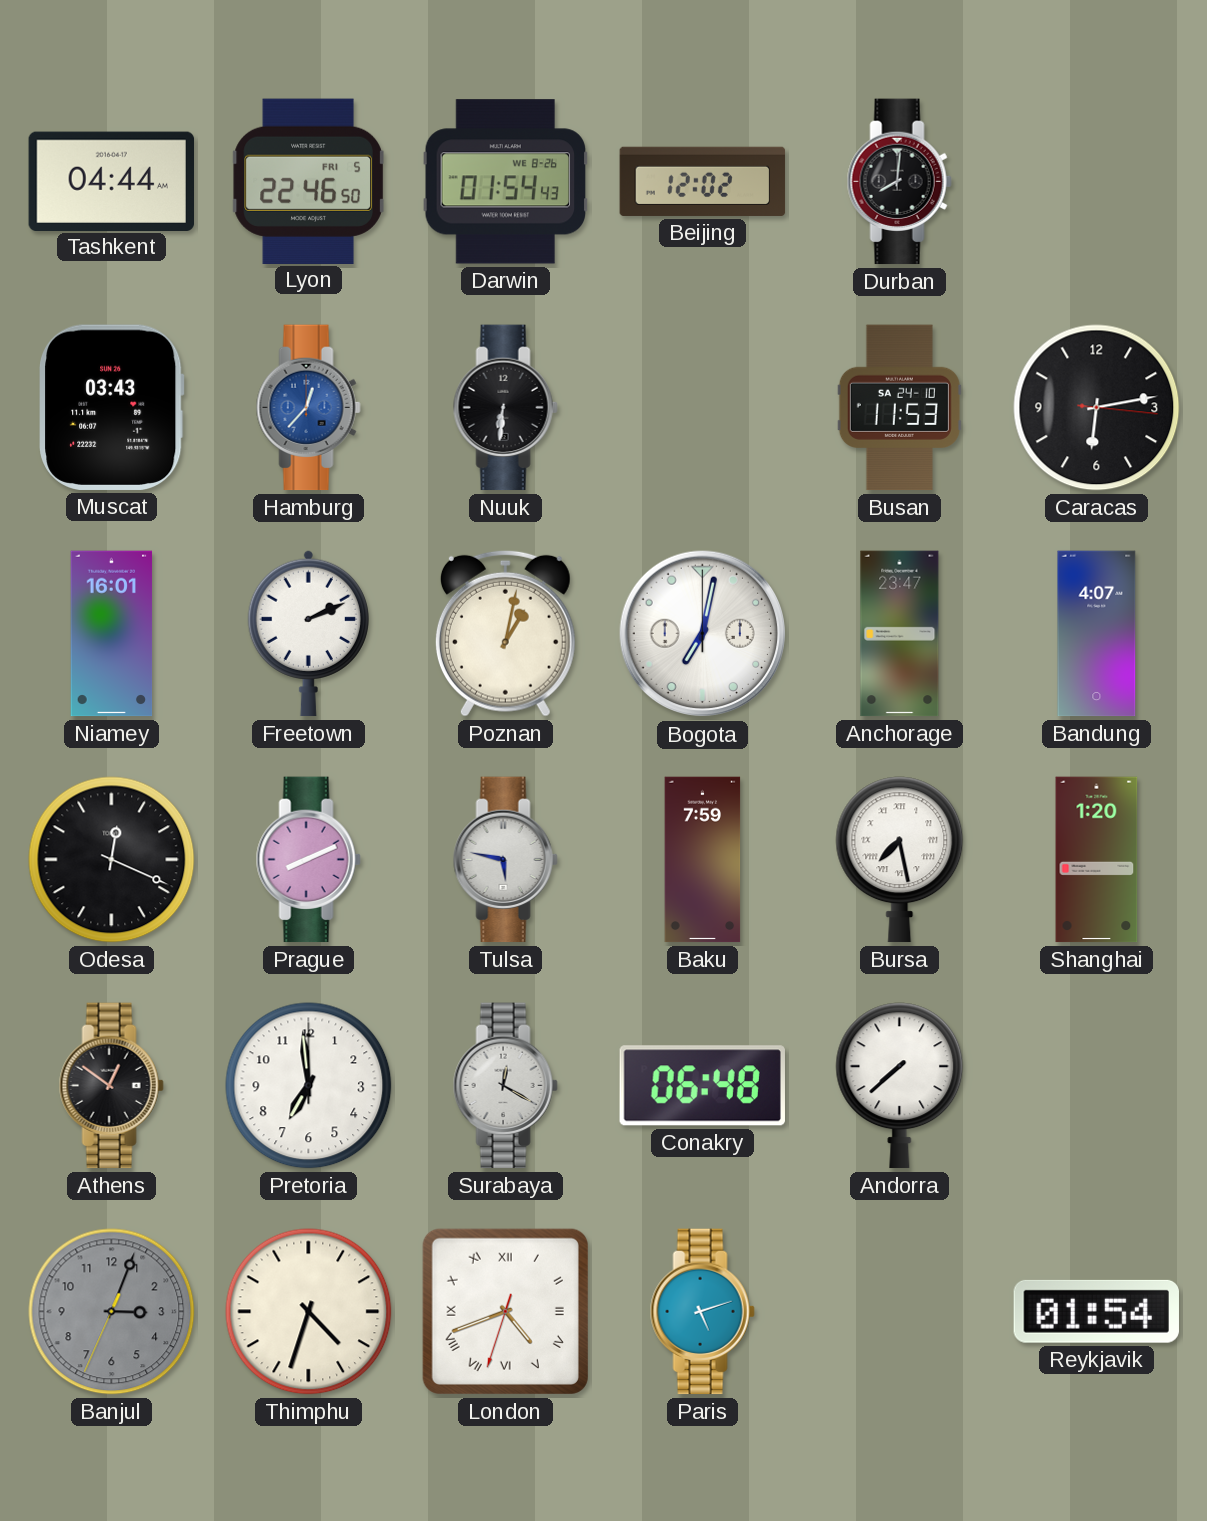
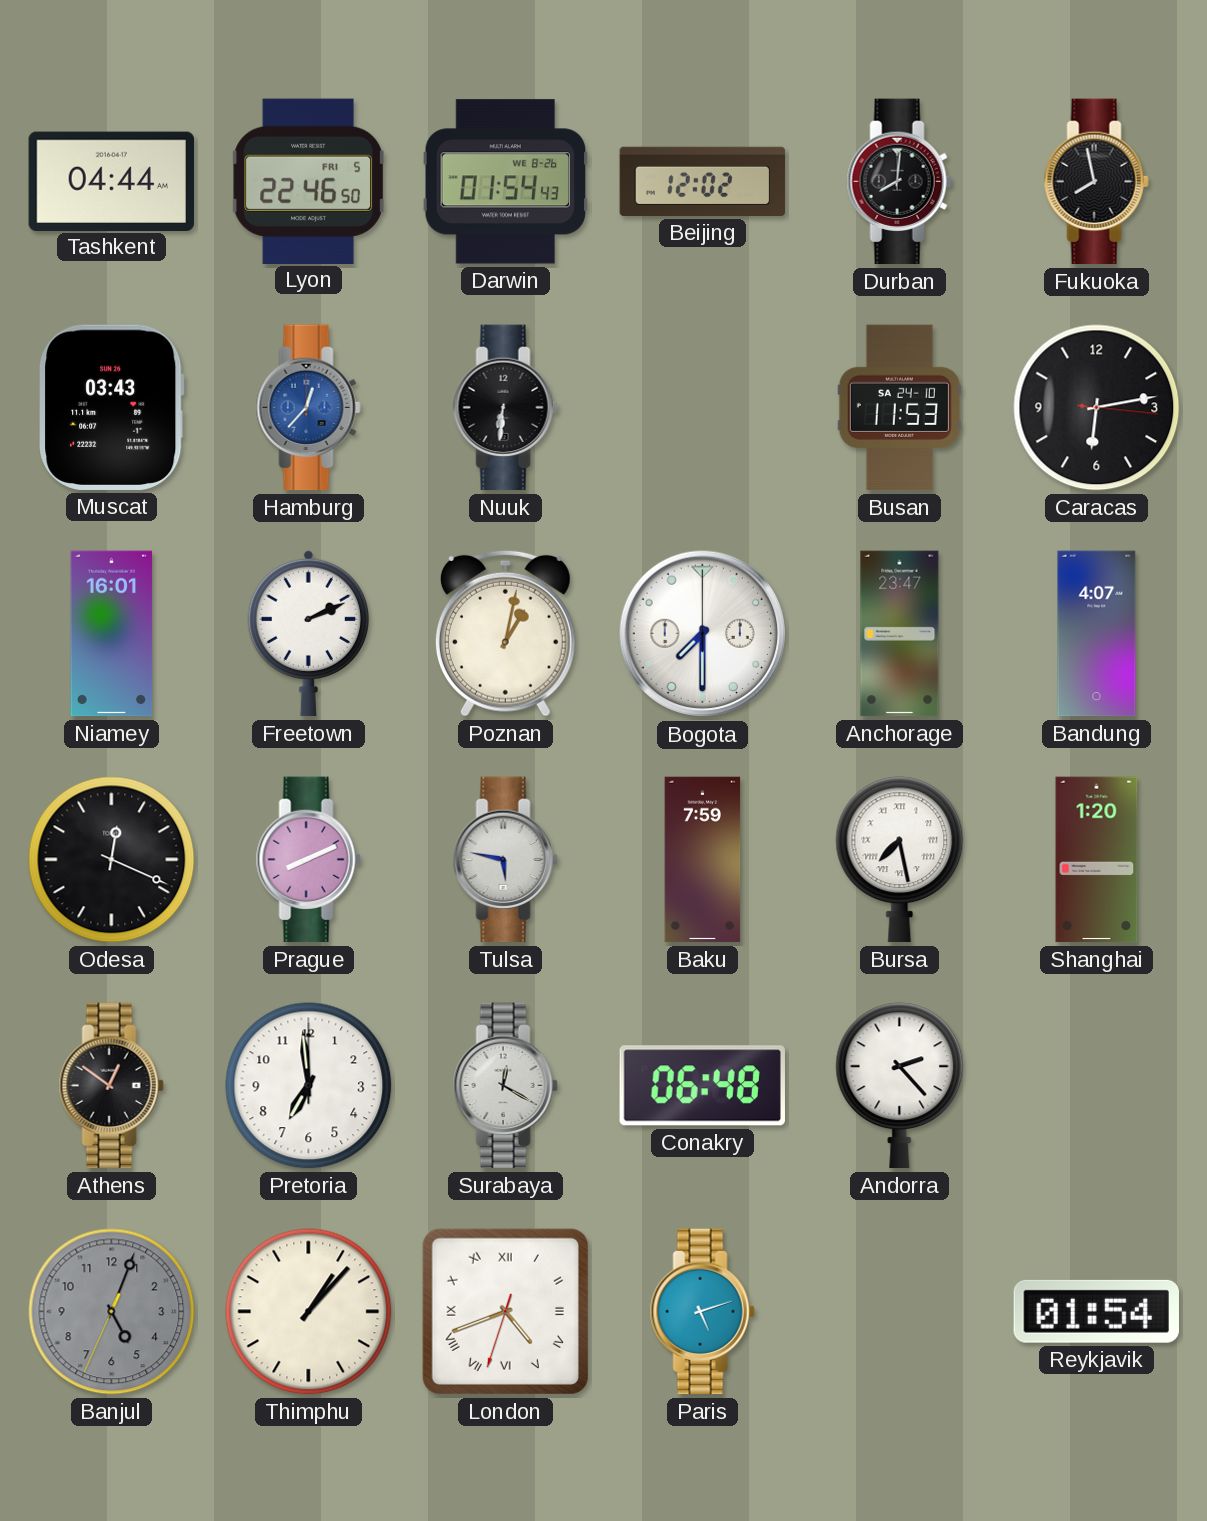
Fukuoka: none -> 7:58 (1096, 182)
Bogota: 7:02 -> 7:30 (703, 634)
Andorra: 7:38 -> 2:23 (900, 1086)
Banjul: 3:03 -> 5:03 (112, 1312)
Thimphu: 4:33 -> 1:07 (309, 1312)
